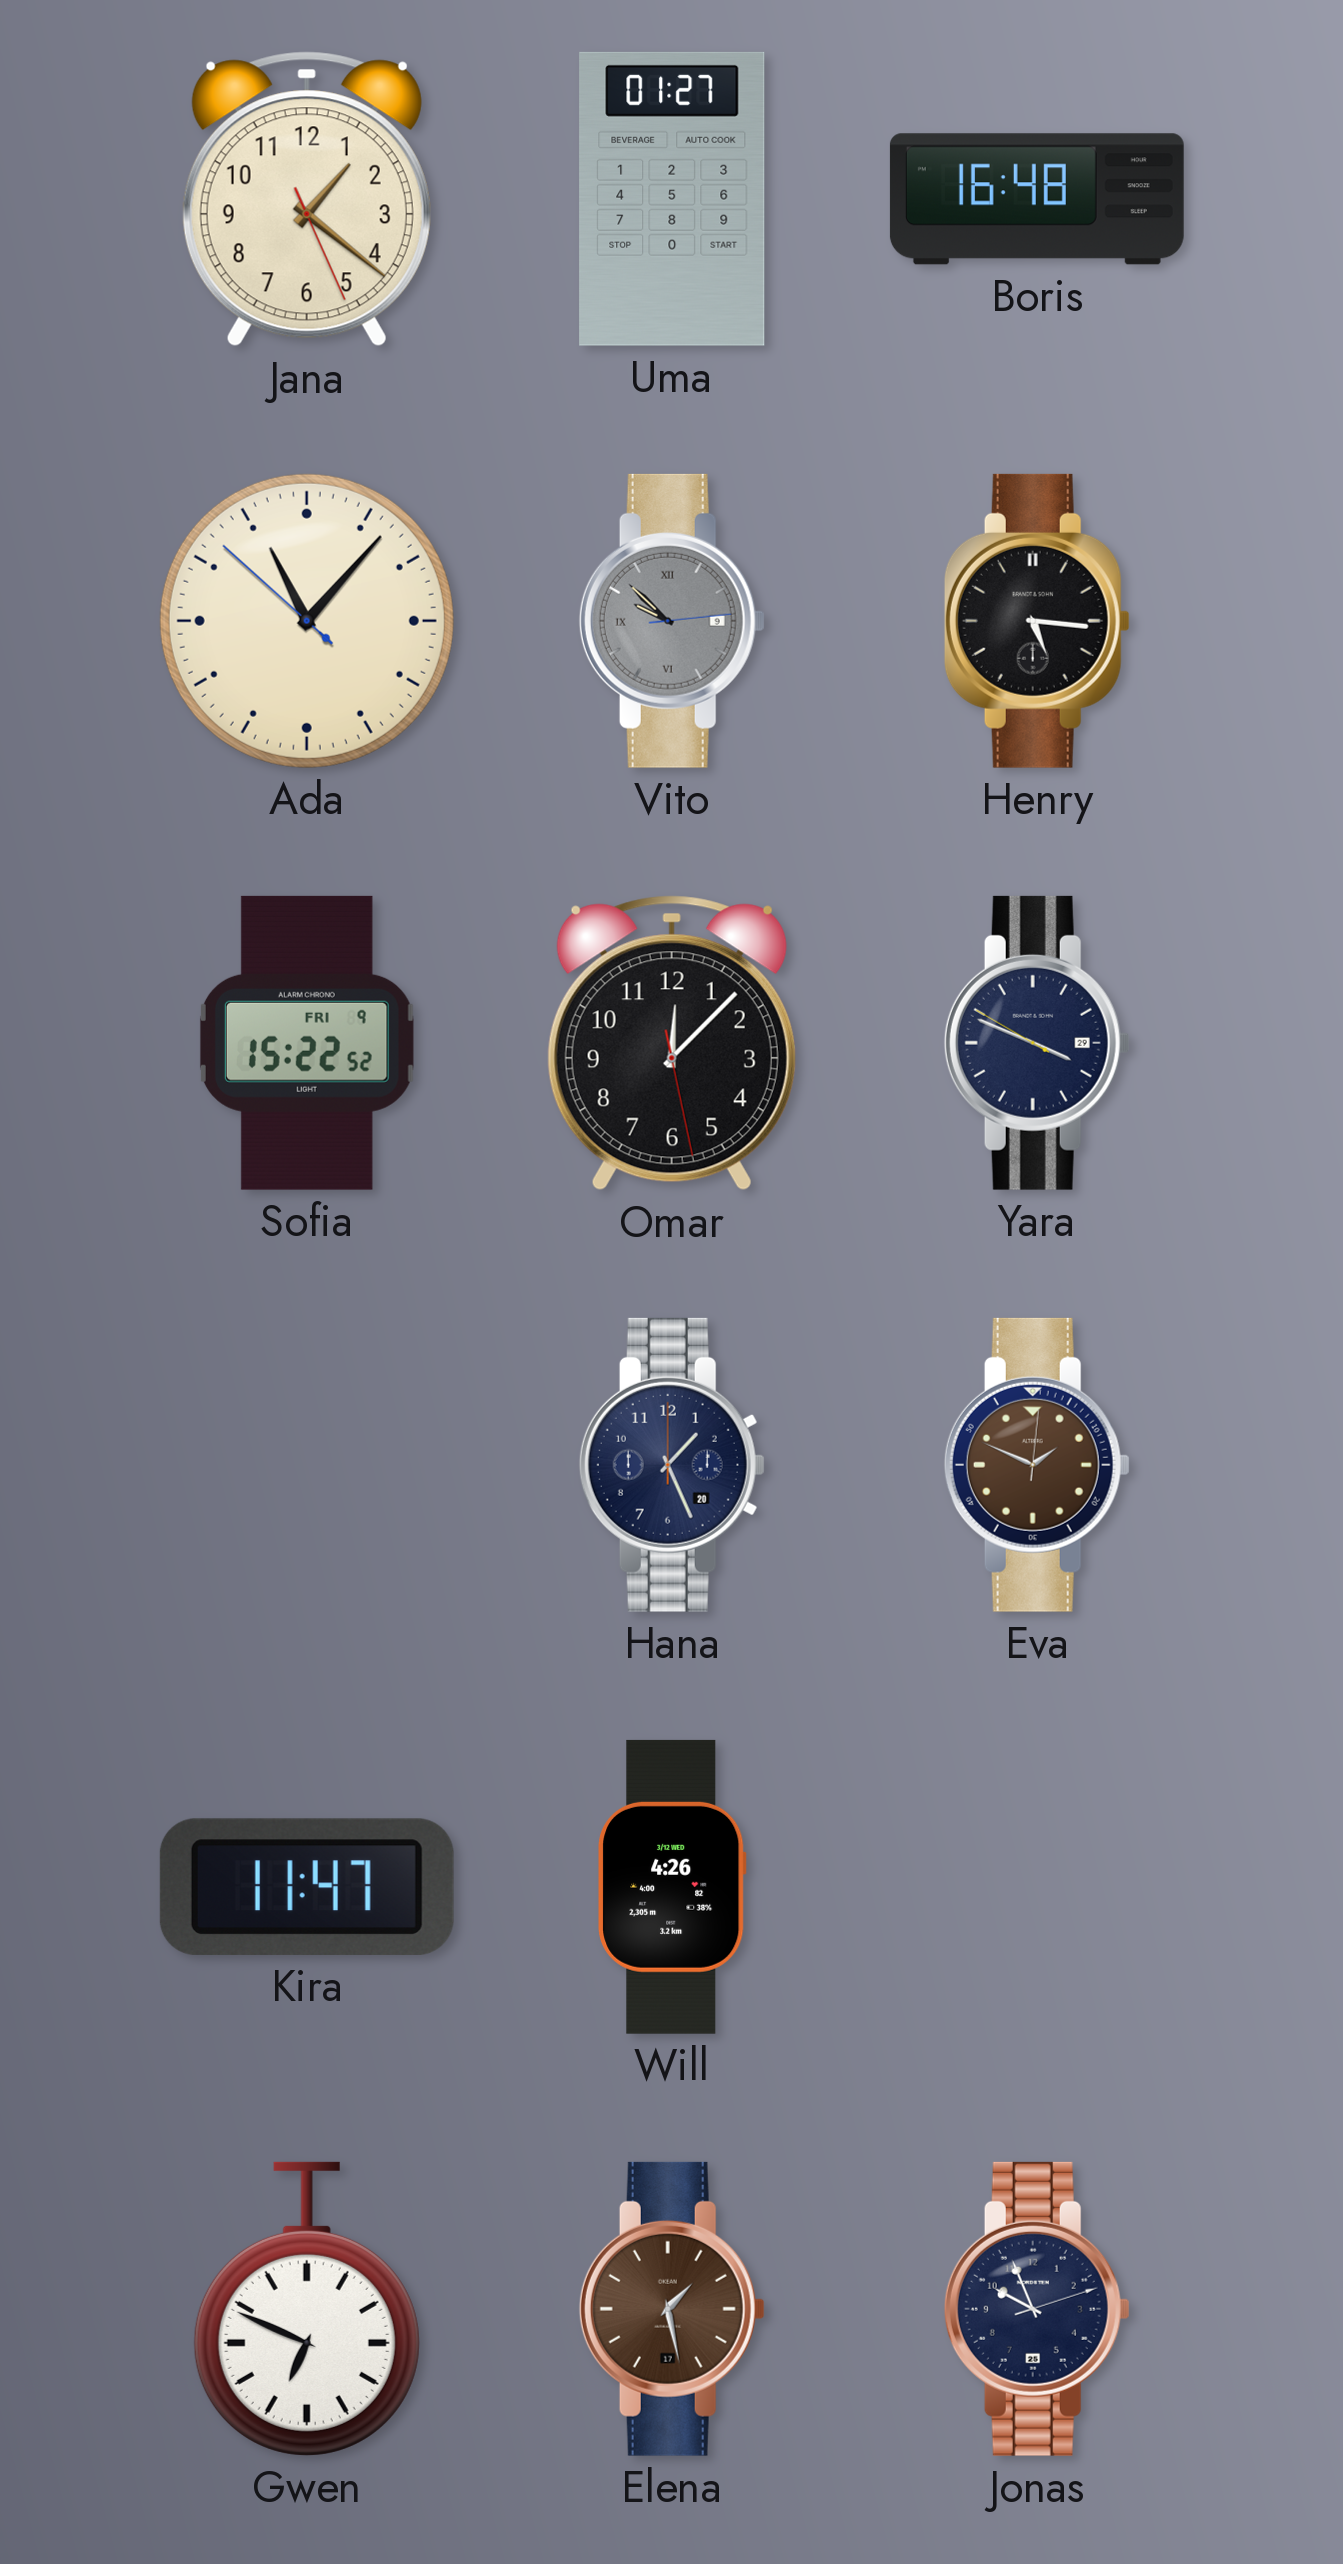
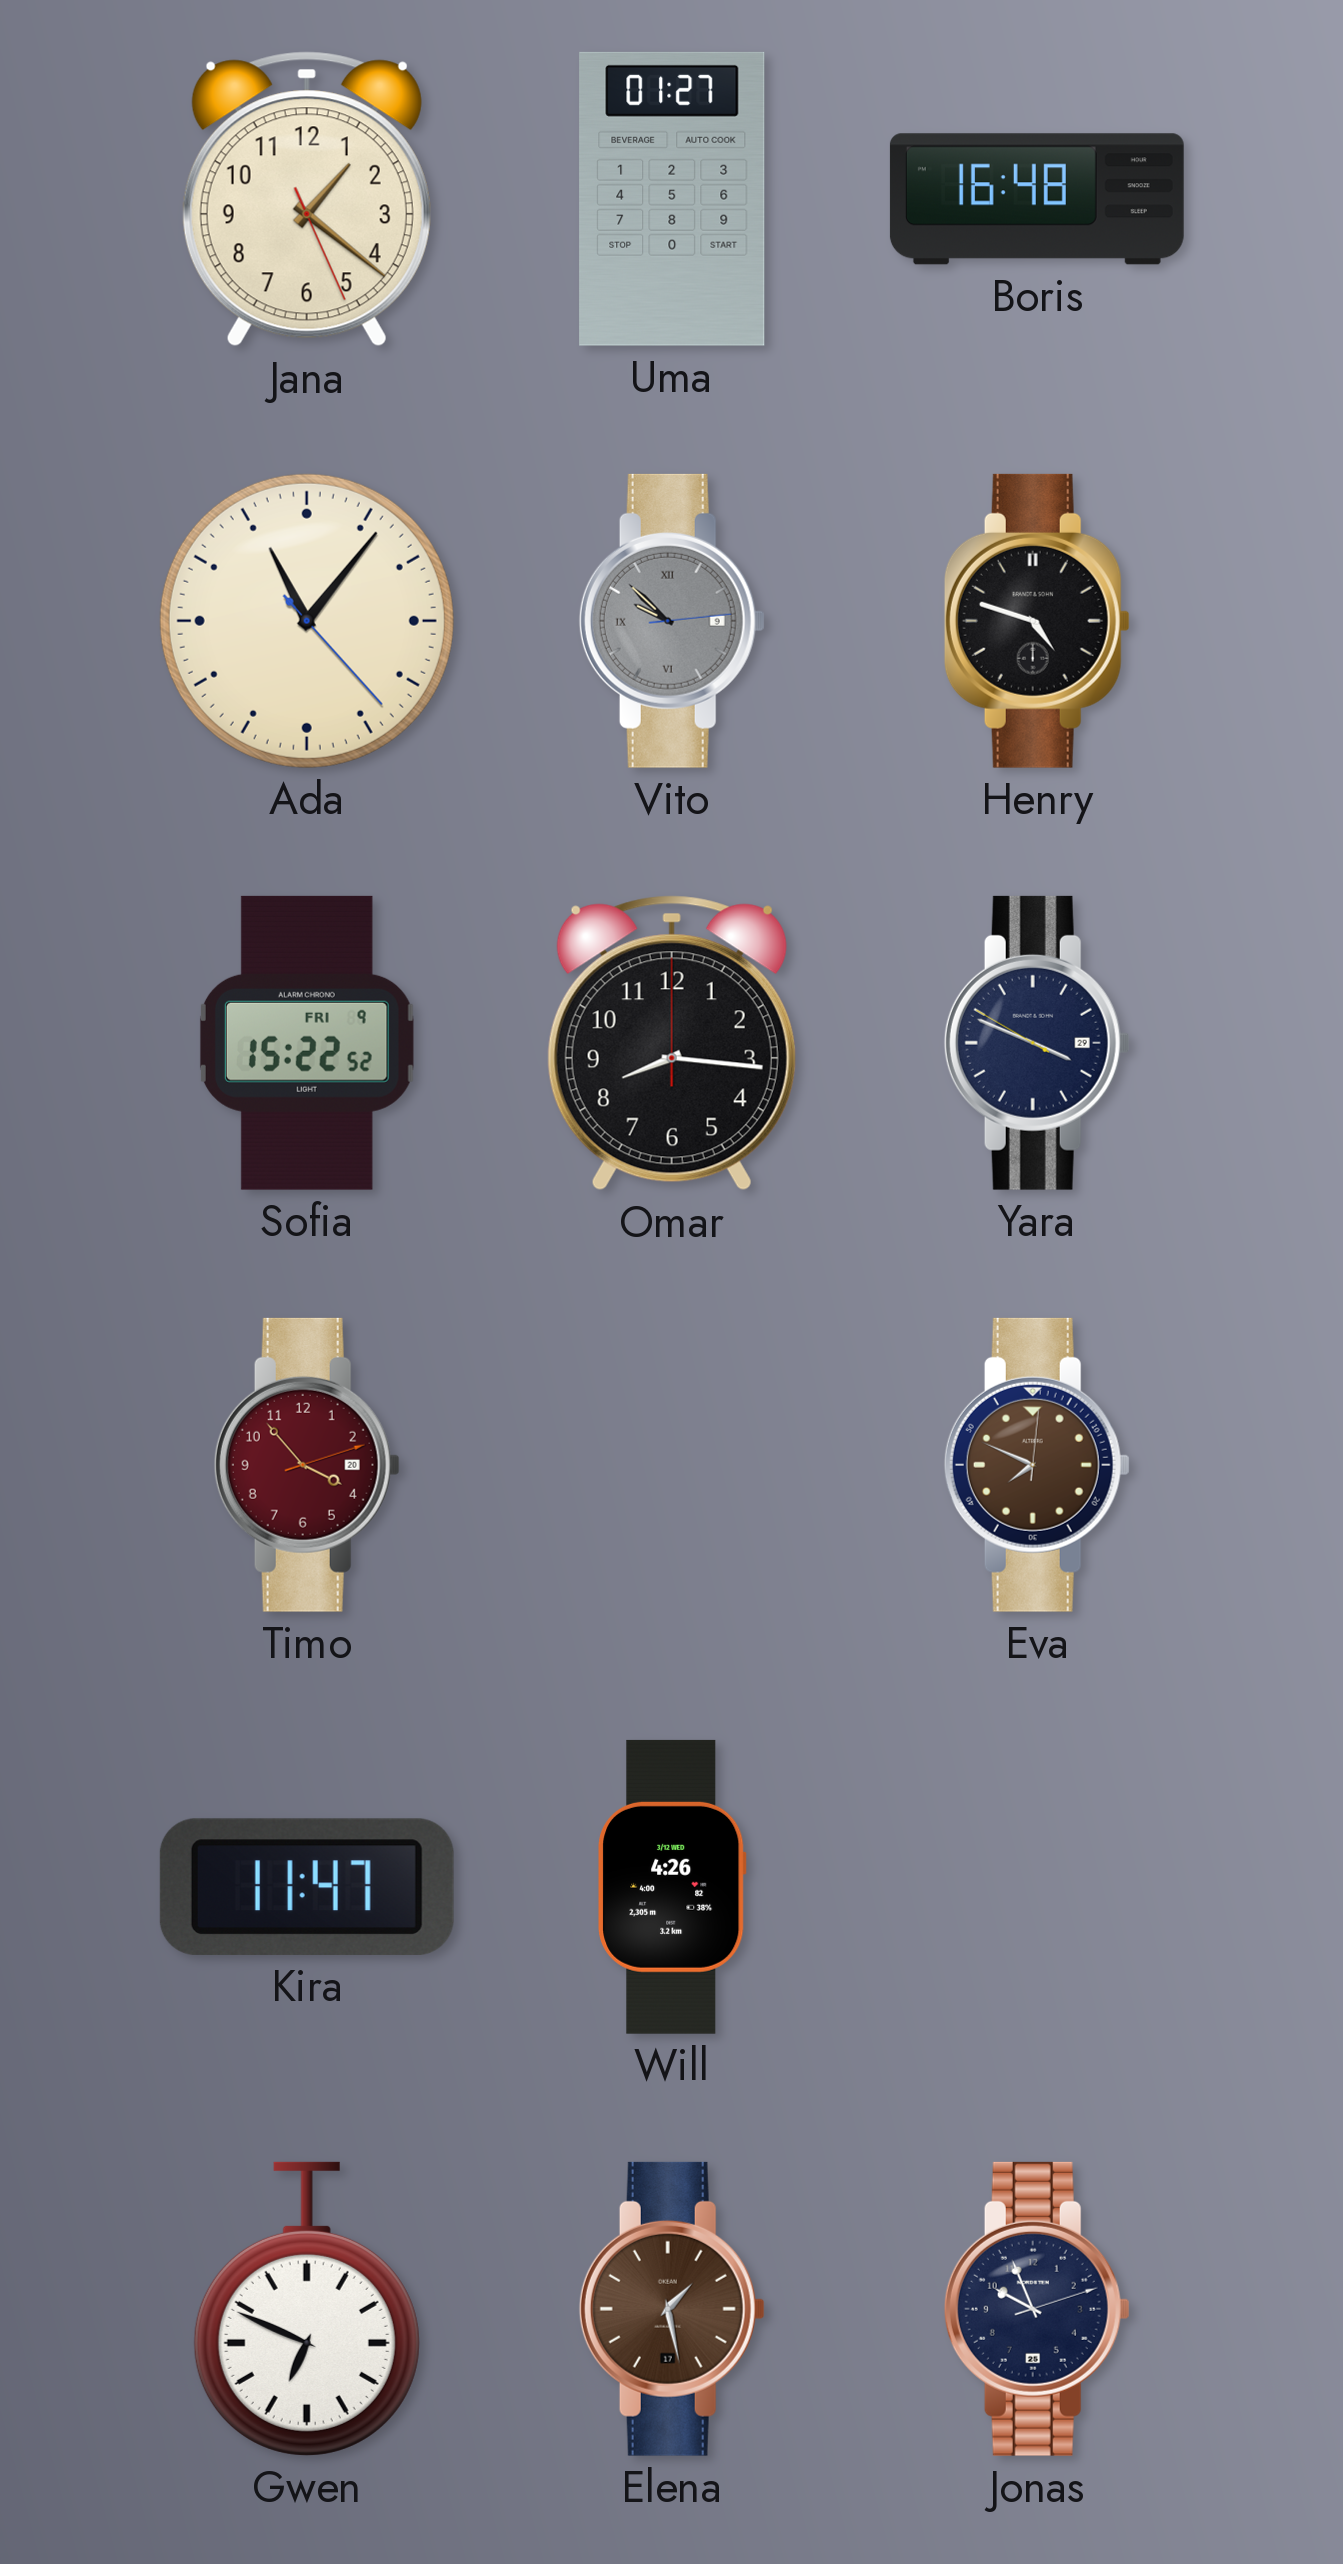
Ada: 11:06:52 -> 11:06:23 (307, 621)
Henry: 5:16 -> 4:48 (1037, 621)
Omar: 12:07 -> 8:16 (672, 1043)
Timo: none -> 3:53 (307, 1465)
Hana: 1:26 -> none (672, 1465)
Eva: 1:49 -> 7:49 (1037, 1465)
